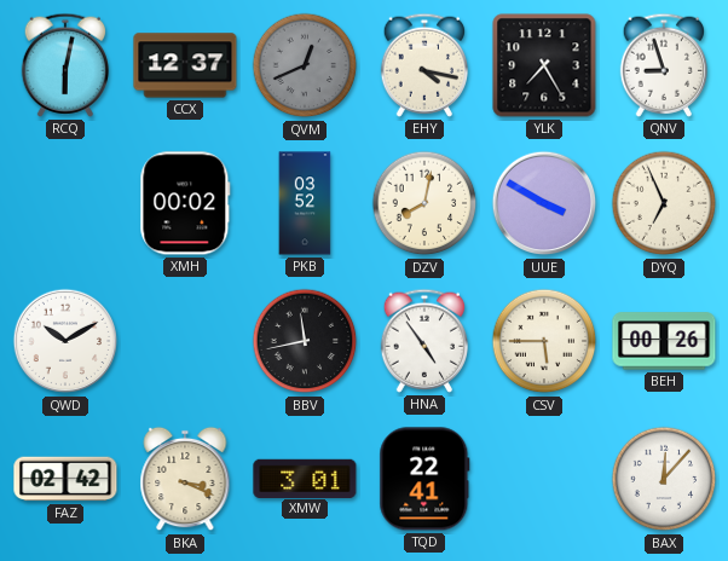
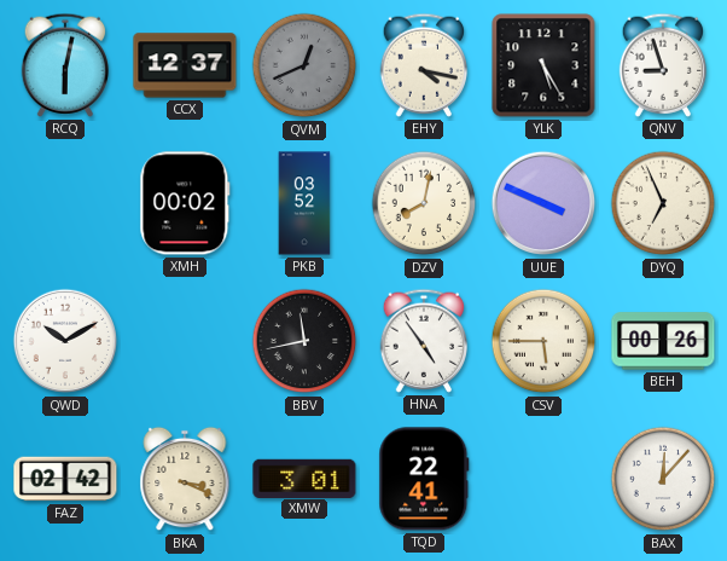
YLK: 7:25 -> 5:25 (543, 65)
UUE: 3:50 -> 3:49 (543, 203)
